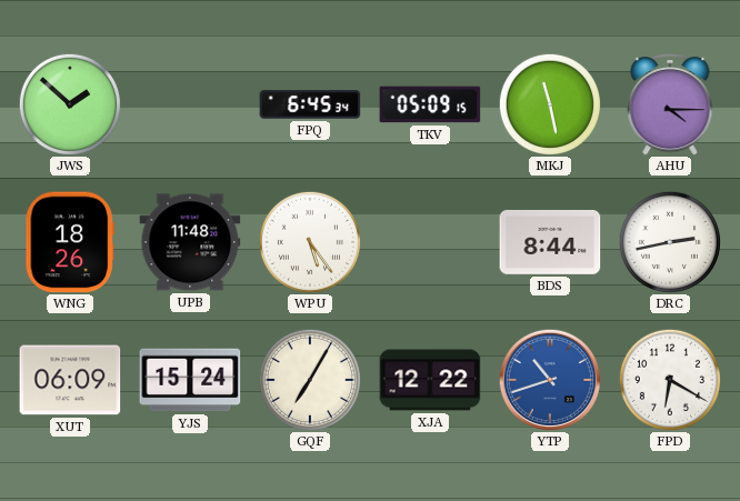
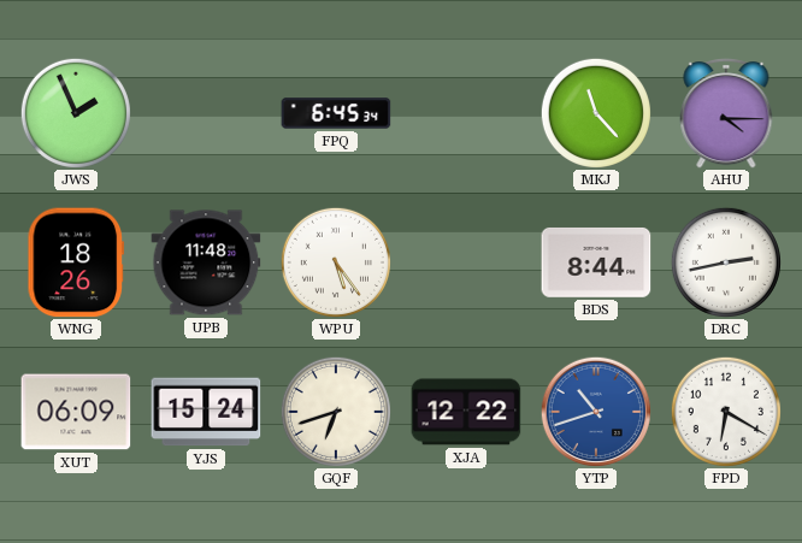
JWS: 1:52 -> 1:56 (76, 113)
TKV: 05:09 -> none (430, 104)
MKJ: 11:28 -> 11:23 (596, 113)
GQF: 7:05 -> 6:42 (336, 412)
